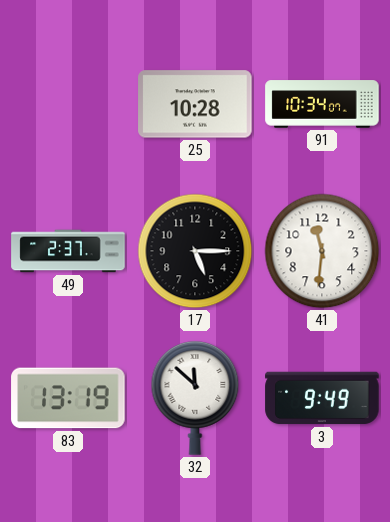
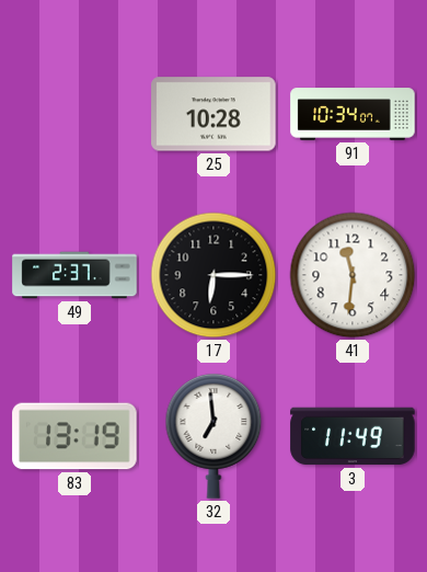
17: 5:15 -> 6:15 (214, 275)
32: 11:52 -> 6:59 (214, 437)
3: 9:49 -> 11:49 (353, 436)
